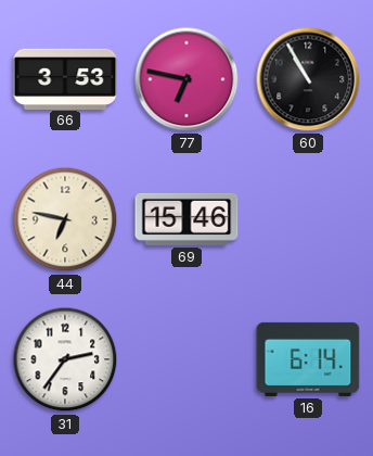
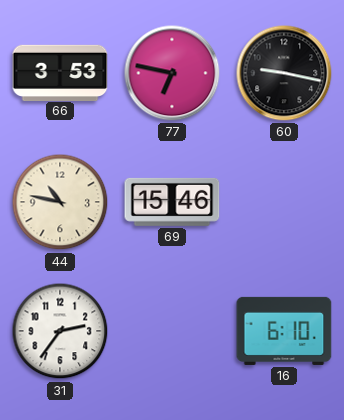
60: 10:55 -> 9:17 (284, 73)
44: 6:47 -> 10:47 (60, 202)
16: 6:14 -> 6:10 (284, 331)
